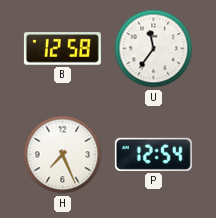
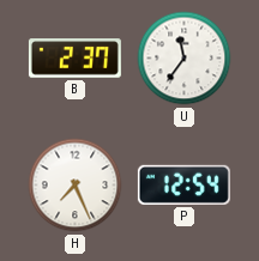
B: 12:58 -> 2:37 (74, 59)
